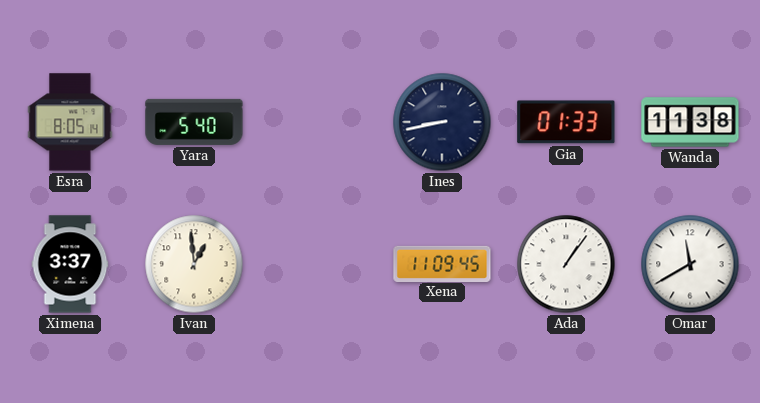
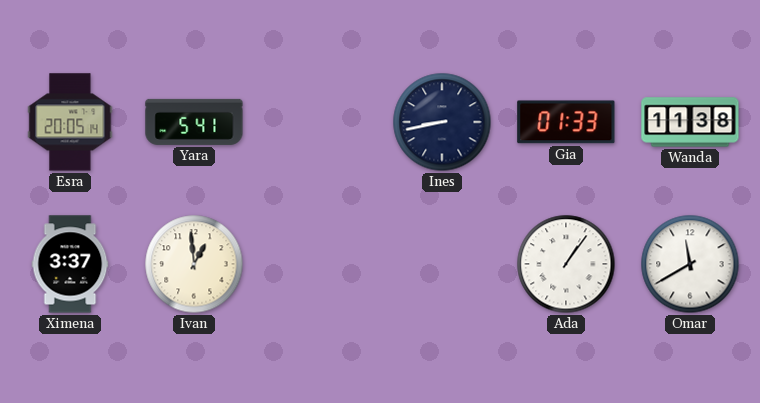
Esra: 8:05 -> 20:05 (70, 122)
Yara: 5:40 -> 5:41 (194, 122)
Xena: 11:09 -> none (442, 263)
